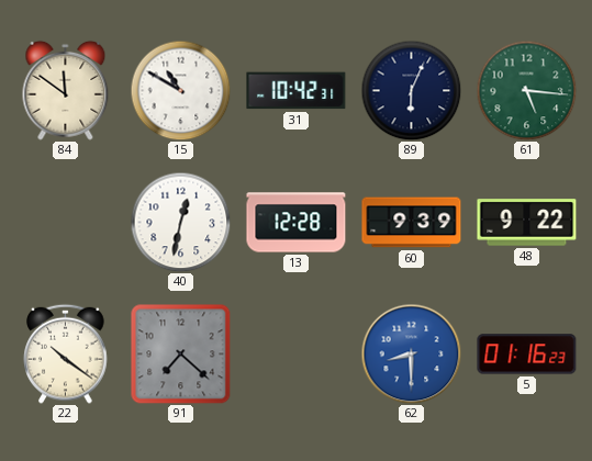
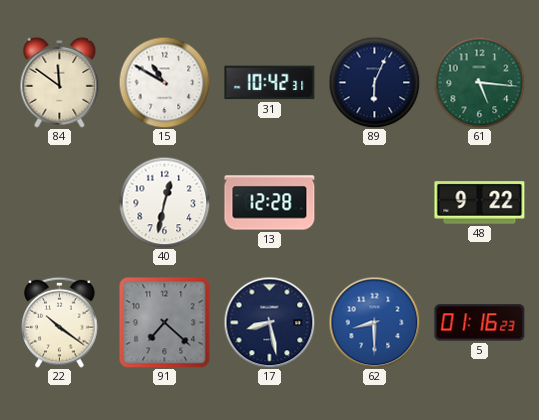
60: 9:39 -> none (412, 223)
17: none -> 8:28 (269, 322)
